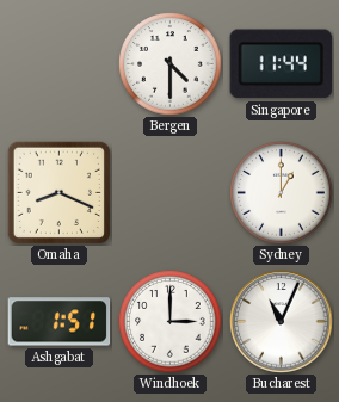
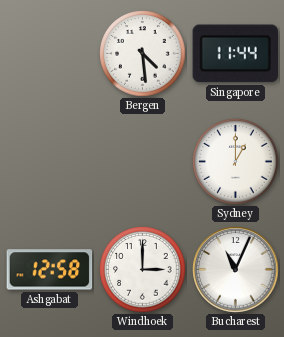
Bergen: 4:30 -> 4:29 (143, 54)
Omaha: 8:19 -> none (58, 192)
Ashgabat: 1:51 -> 12:58 (50, 270)
